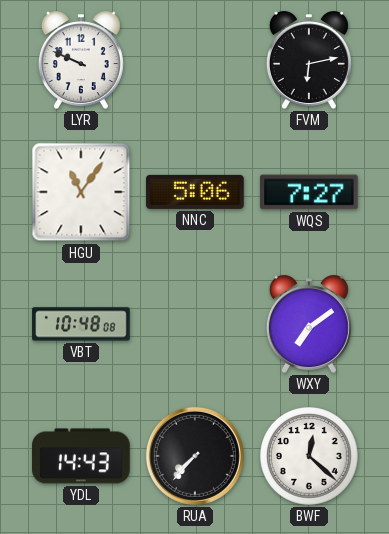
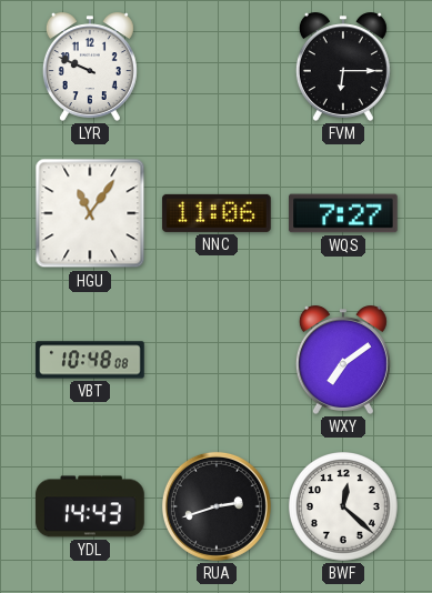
FVM: 6:13 -> 6:15 (343, 67)
NNC: 5:06 -> 11:06 (217, 213)
RUA: 7:37 -> 2:42 (217, 506)
